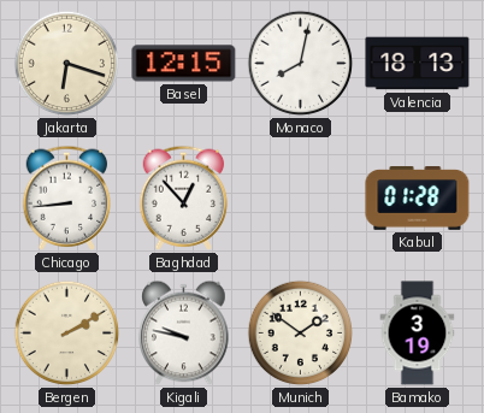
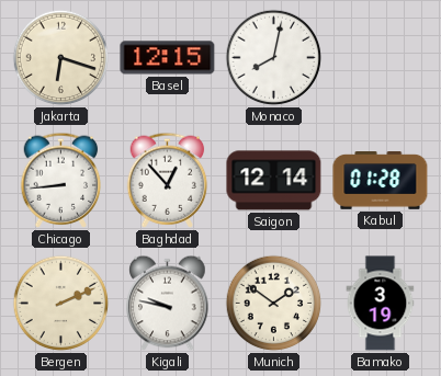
Valencia: 18:13 -> none (418, 64)
Saigon: none -> 12:14 (274, 181)
Bergen: 2:10 -> 2:11 (61, 304)
